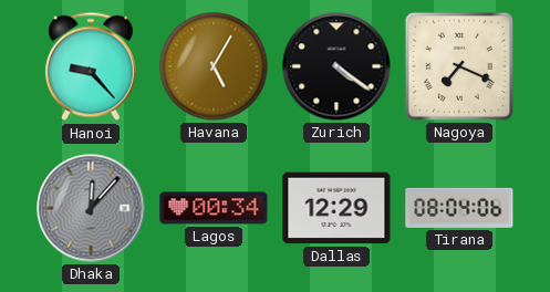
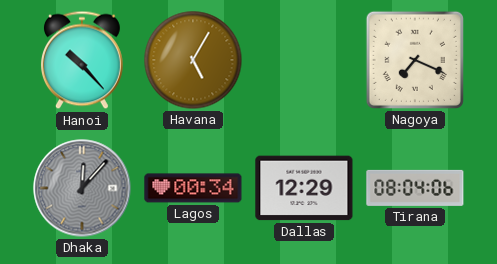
Hanoi: 9:23 -> 10:23 (82, 60)
Zurich: 4:21 -> none (336, 66)
